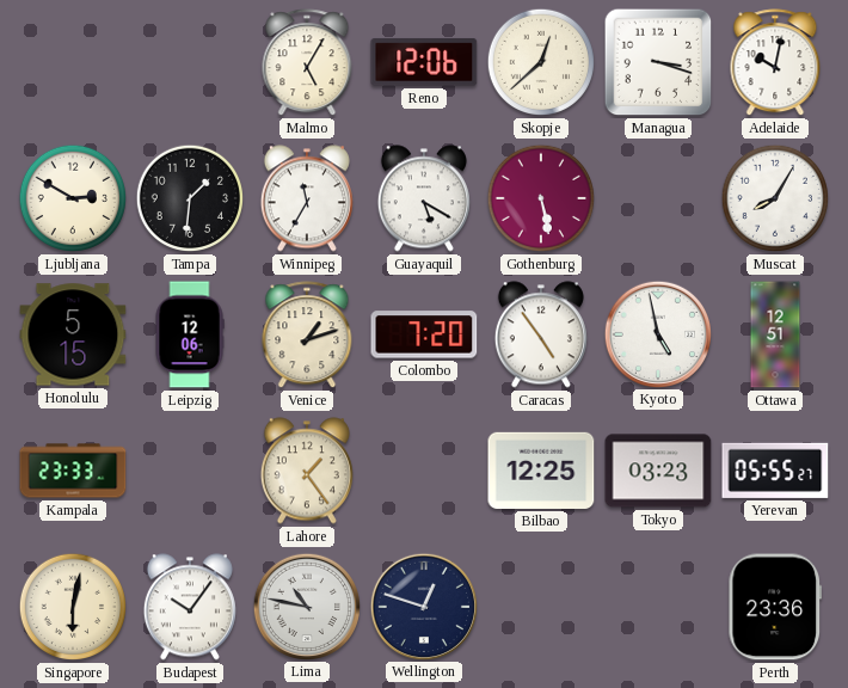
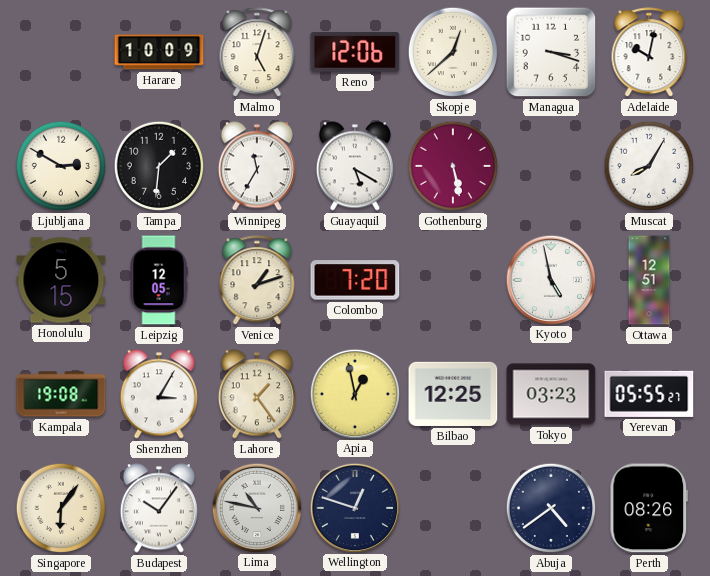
Harare: none -> 10:09 (159, 52)
Malmo: 5:05 -> 5:03 (257, 53)
Leipzig: 12:06 -> 12:05 (159, 280)
Caracas: 4:54 -> none (541, 334)
Kampala: 23:33 -> 19:08 (61, 394)
Shenzhen: none -> 3:05 (159, 394)
Apia: none -> 12:58 (354, 393)
Singapore: 6:02 -> 6:06 (61, 508)
Abuja: none -> 4:39 (551, 508)
Perth: 23:36 -> 08:26 (648, 508)
